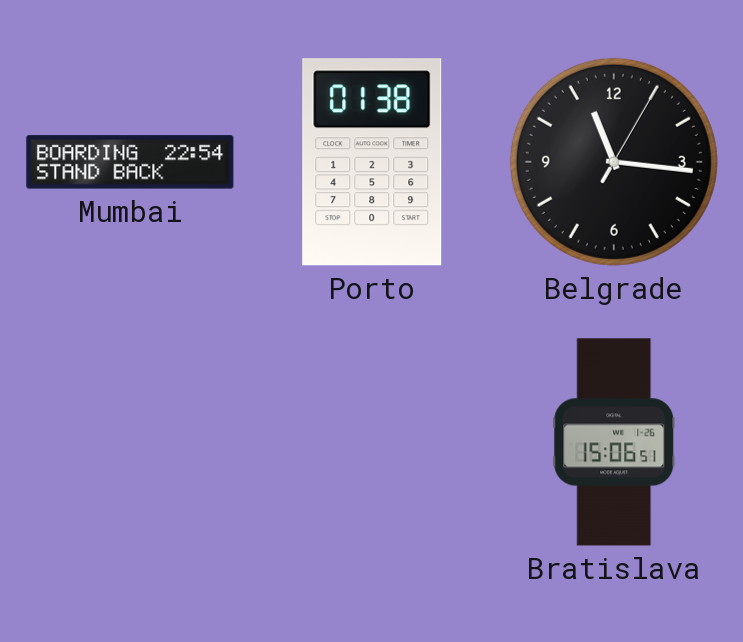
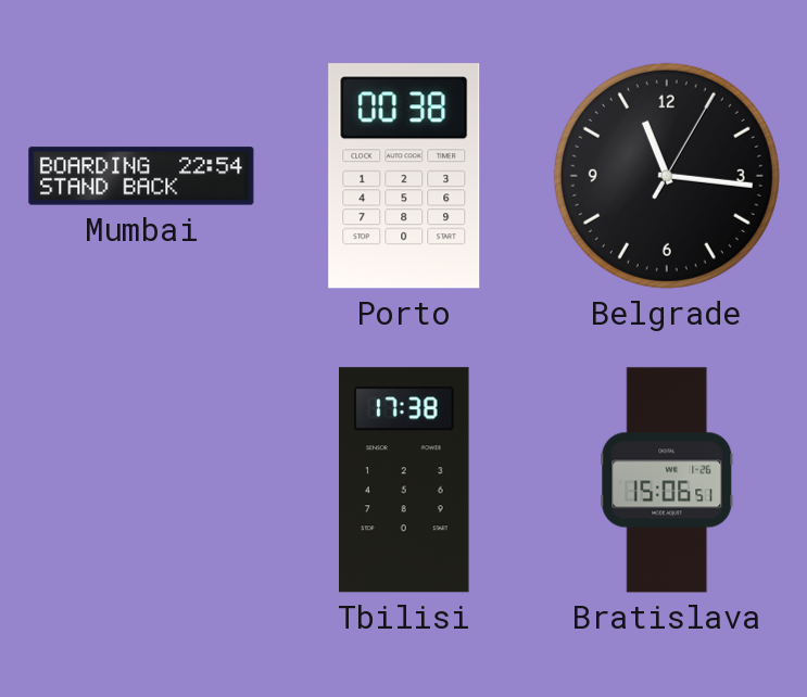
Porto: 01:38 -> 00:38 (404, 176)
Tbilisi: none -> 17:38 (405, 480)
